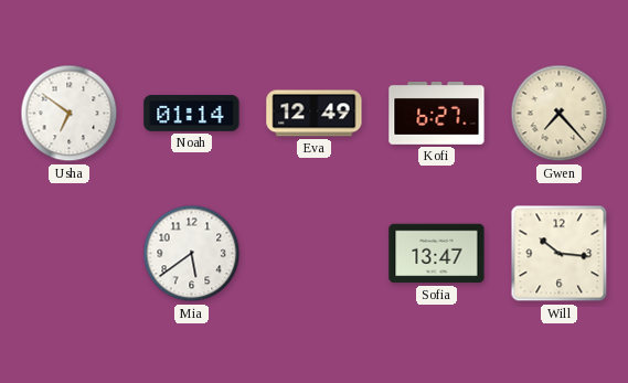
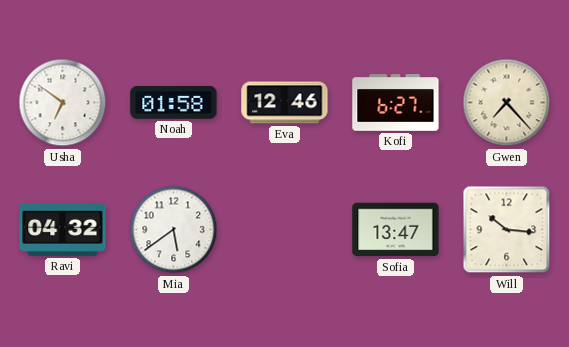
Noah: 01:14 -> 01:58 (174, 102)
Eva: 12:49 -> 12:46 (285, 103)
Ravi: none -> 04:32 (63, 229)
